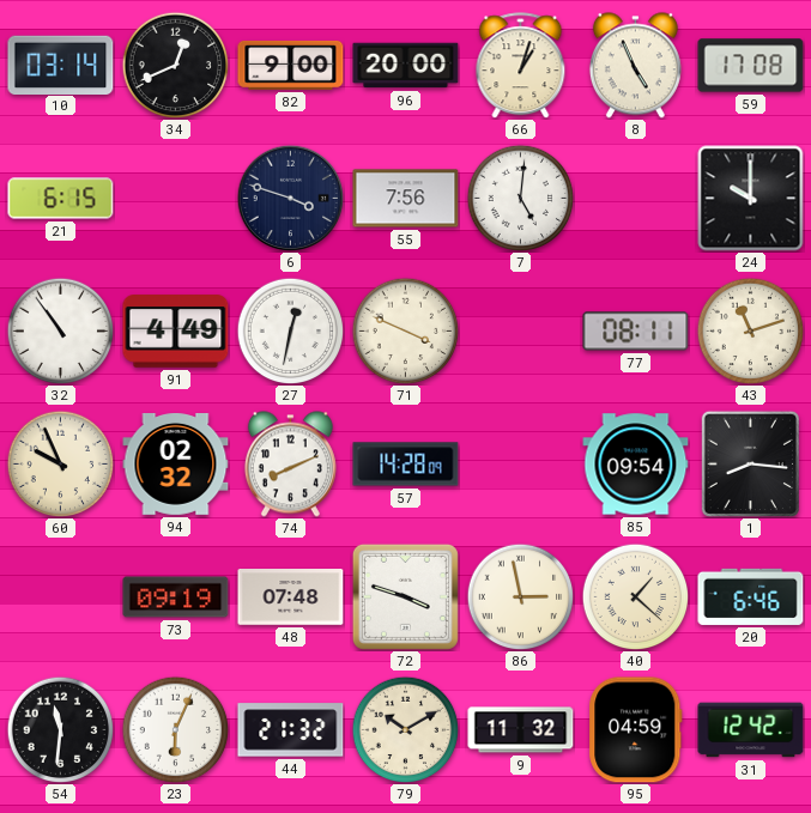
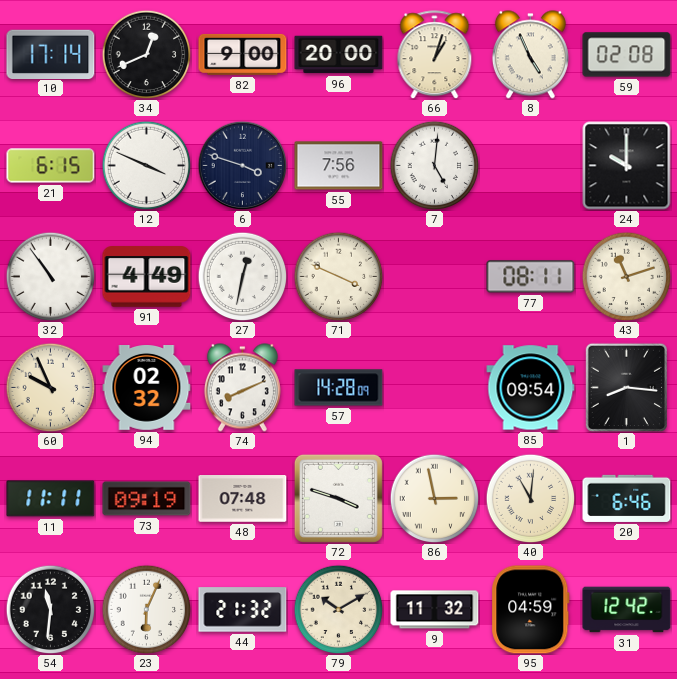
10: 03:14 -> 17:14 (51, 54)
59: 17:08 -> 02:08 (627, 55)
12: none -> 3:49 (146, 165)
11: none -> 11:11 (51, 499)
40: 1:22 -> 11:01 (530, 498)
